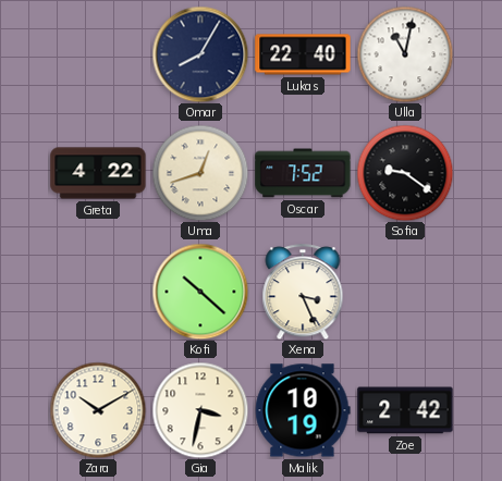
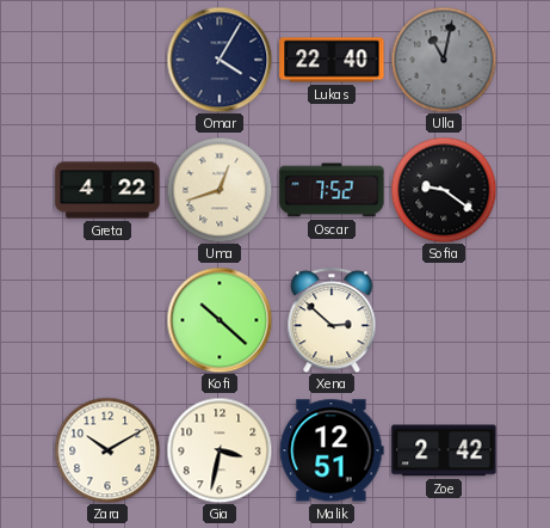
Omar: 8:05 -> 4:05 (220, 60)
Ulla dial: white -> grey (444, 60)
Xena: 3:26 -> 2:52 (332, 320)
Malik: 10:19 -> 12:51 (332, 450)
